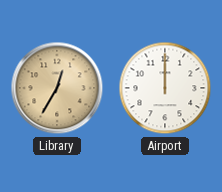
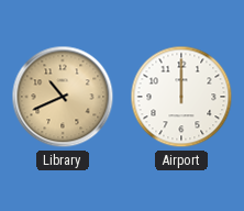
Library: 12:35 -> 10:41 (63, 97)
